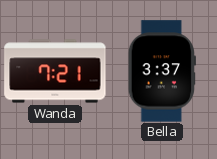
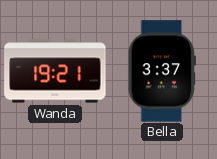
Wanda: 7:21 -> 19:21 (55, 71)
